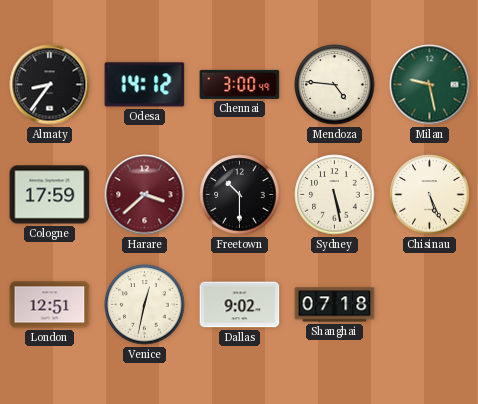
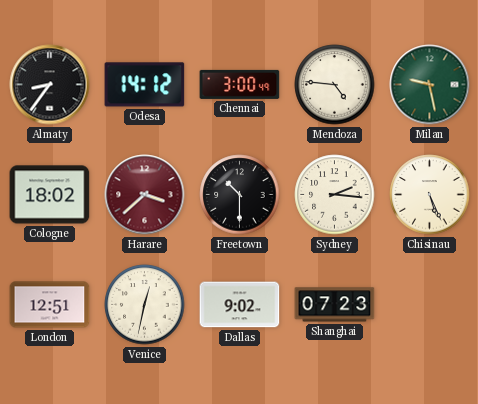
Cologne: 17:59 -> 18:02 (50, 195)
Sydney: 5:28 -> 2:16 (335, 195)
Shanghai: 07:18 -> 07:23 (335, 305)
